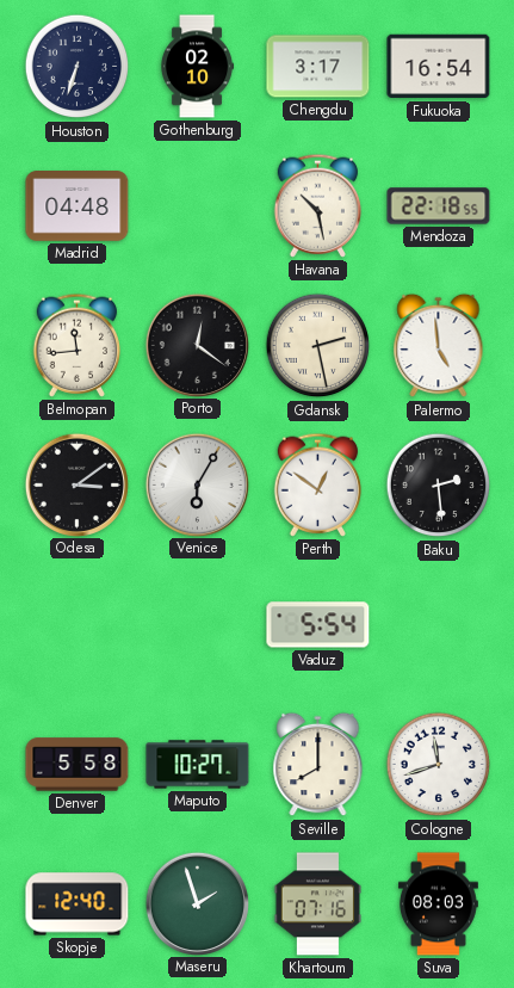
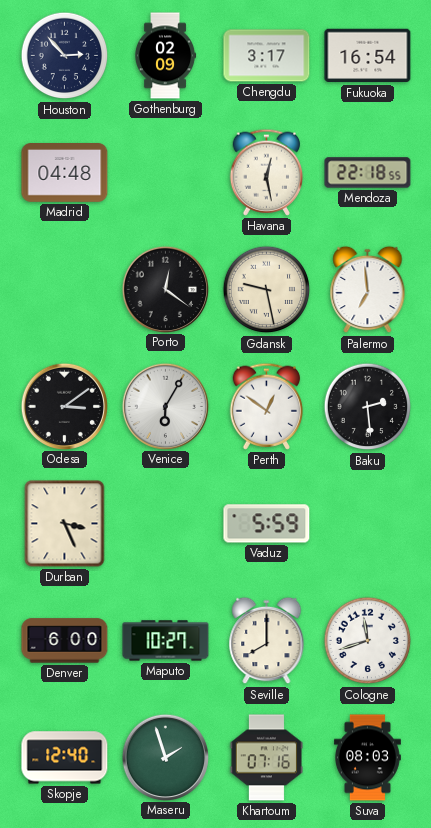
Houston: 6:33 -> 2:53 (65, 56)
Gothenburg: 02:10 -> 02:09 (165, 56)
Havana: 10:28 -> 12:28 (267, 172)
Belmopan: 11:44 -> none (78, 345)
Gdansk: 2:28 -> 9:28 (267, 290)
Palermo: 4:59 -> 6:59 (368, 290)
Durban: none -> 3:26 (65, 524)
Vaduz: 5:54 -> 5:59 (267, 524)
Denver: 5:58 -> 6:00 (65, 641)
